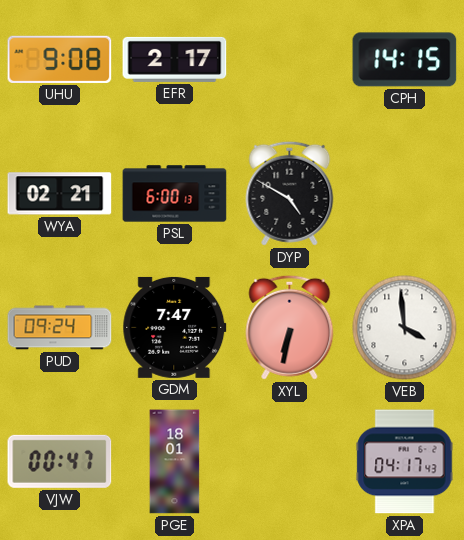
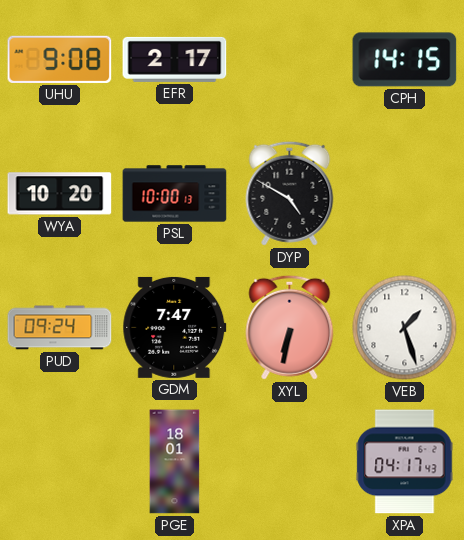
WYA: 02:21 -> 10:20 (60, 194)
PSL: 6:00 -> 10:00 (175, 194)
VEB: 3:59 -> 1:27 (405, 328)
VJW: 00:47 -> none (60, 461)
